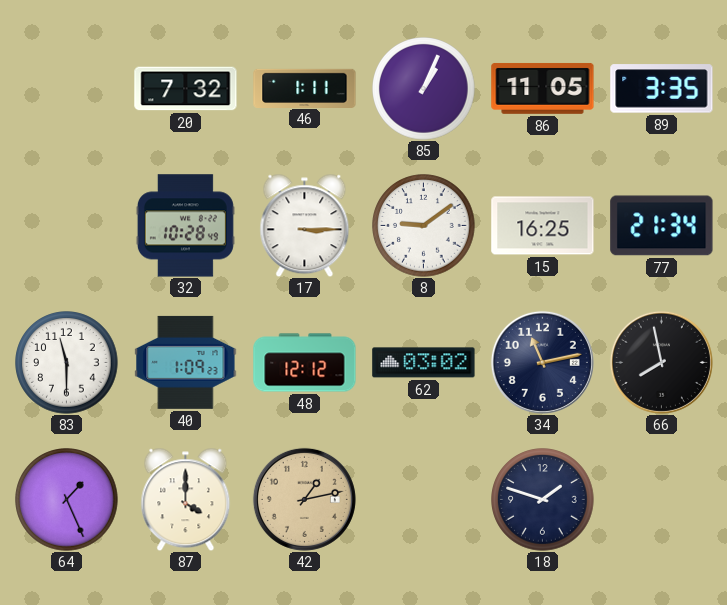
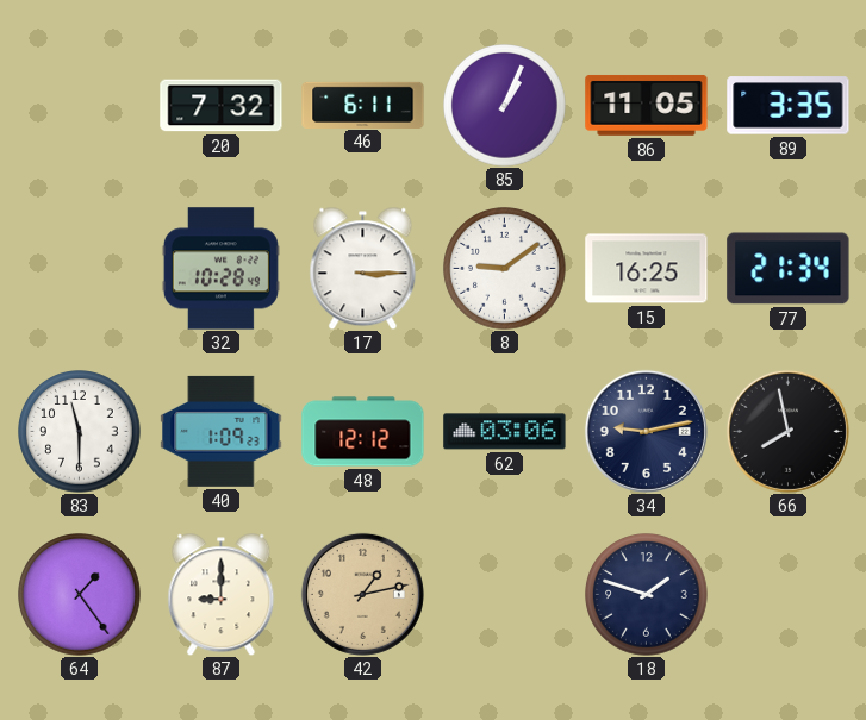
46: 1:11 -> 6:11 (363, 105)
62: 03:02 -> 03:06 (505, 432)
34: 11:13 -> 9:13 (646, 431)
64: 1:26 -> 1:24 (80, 595)
87: 4:00 -> 9:00 (222, 594)
